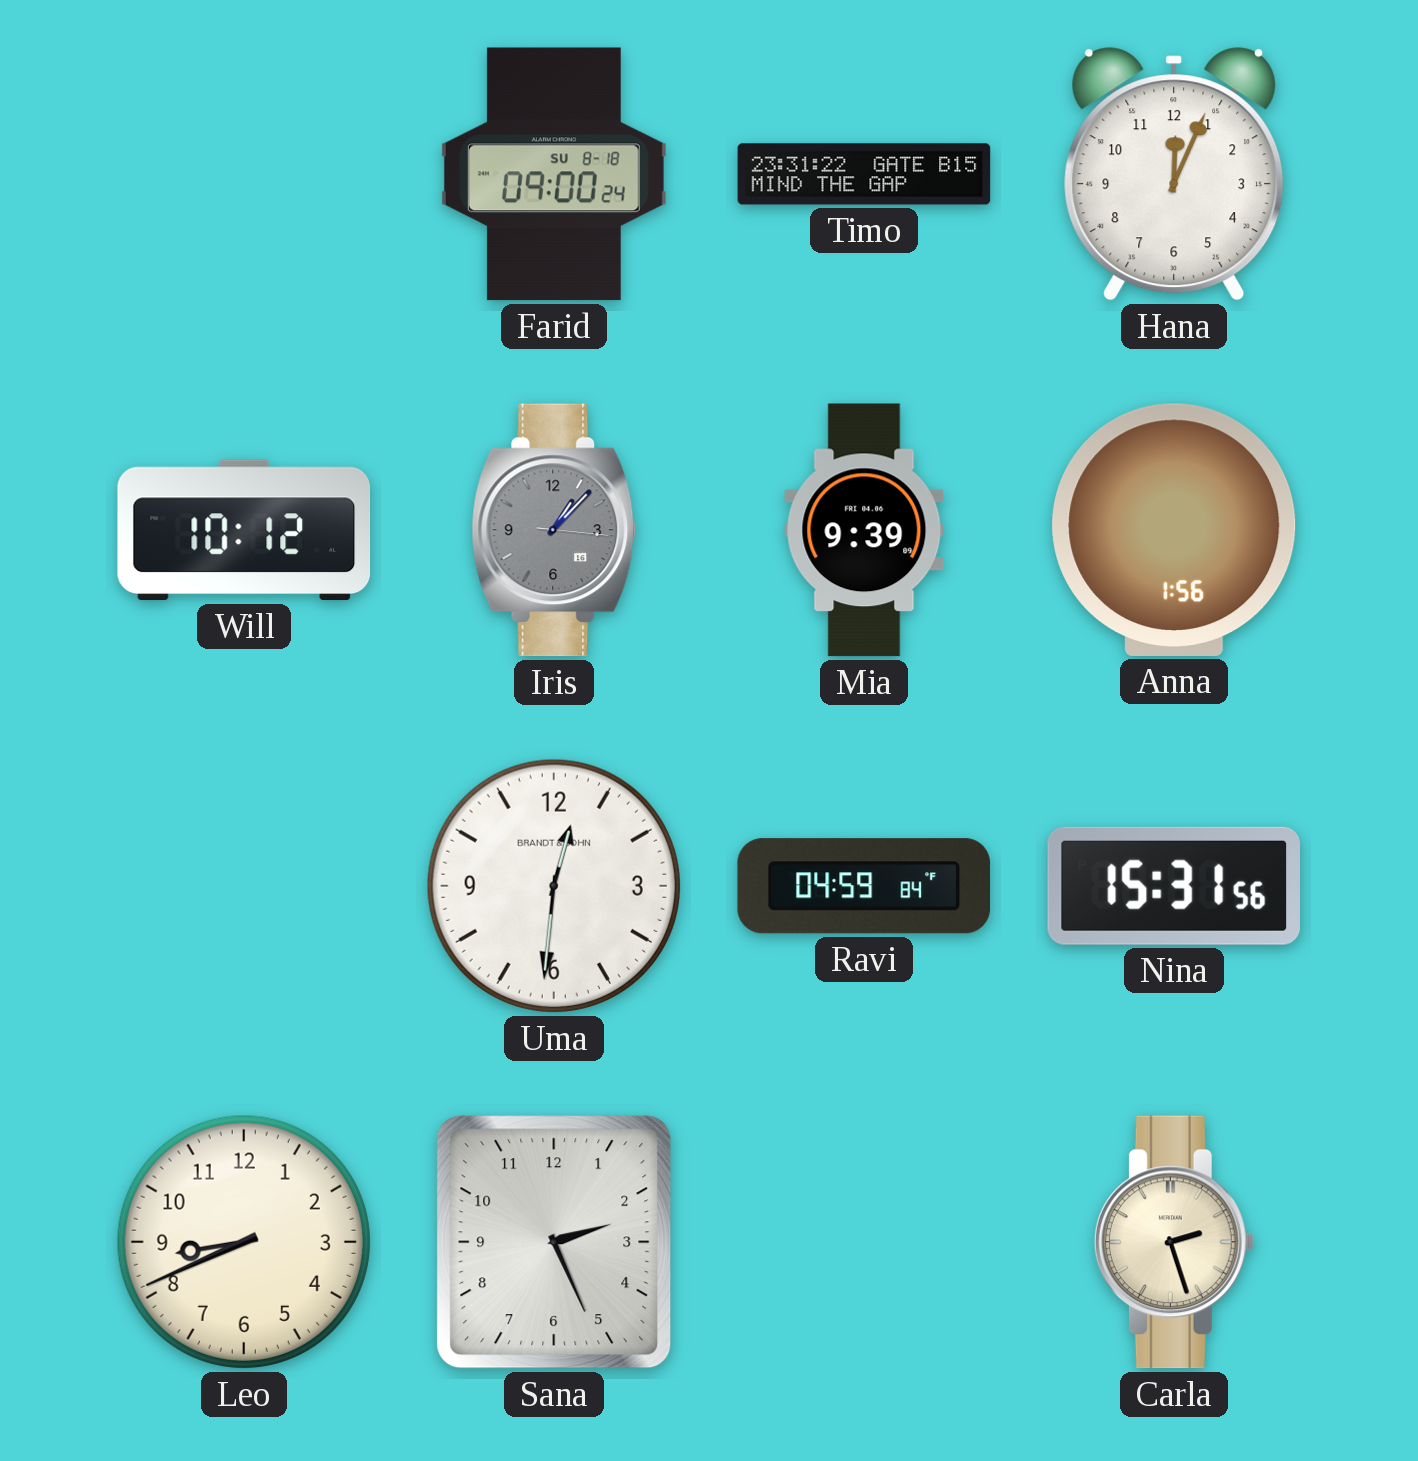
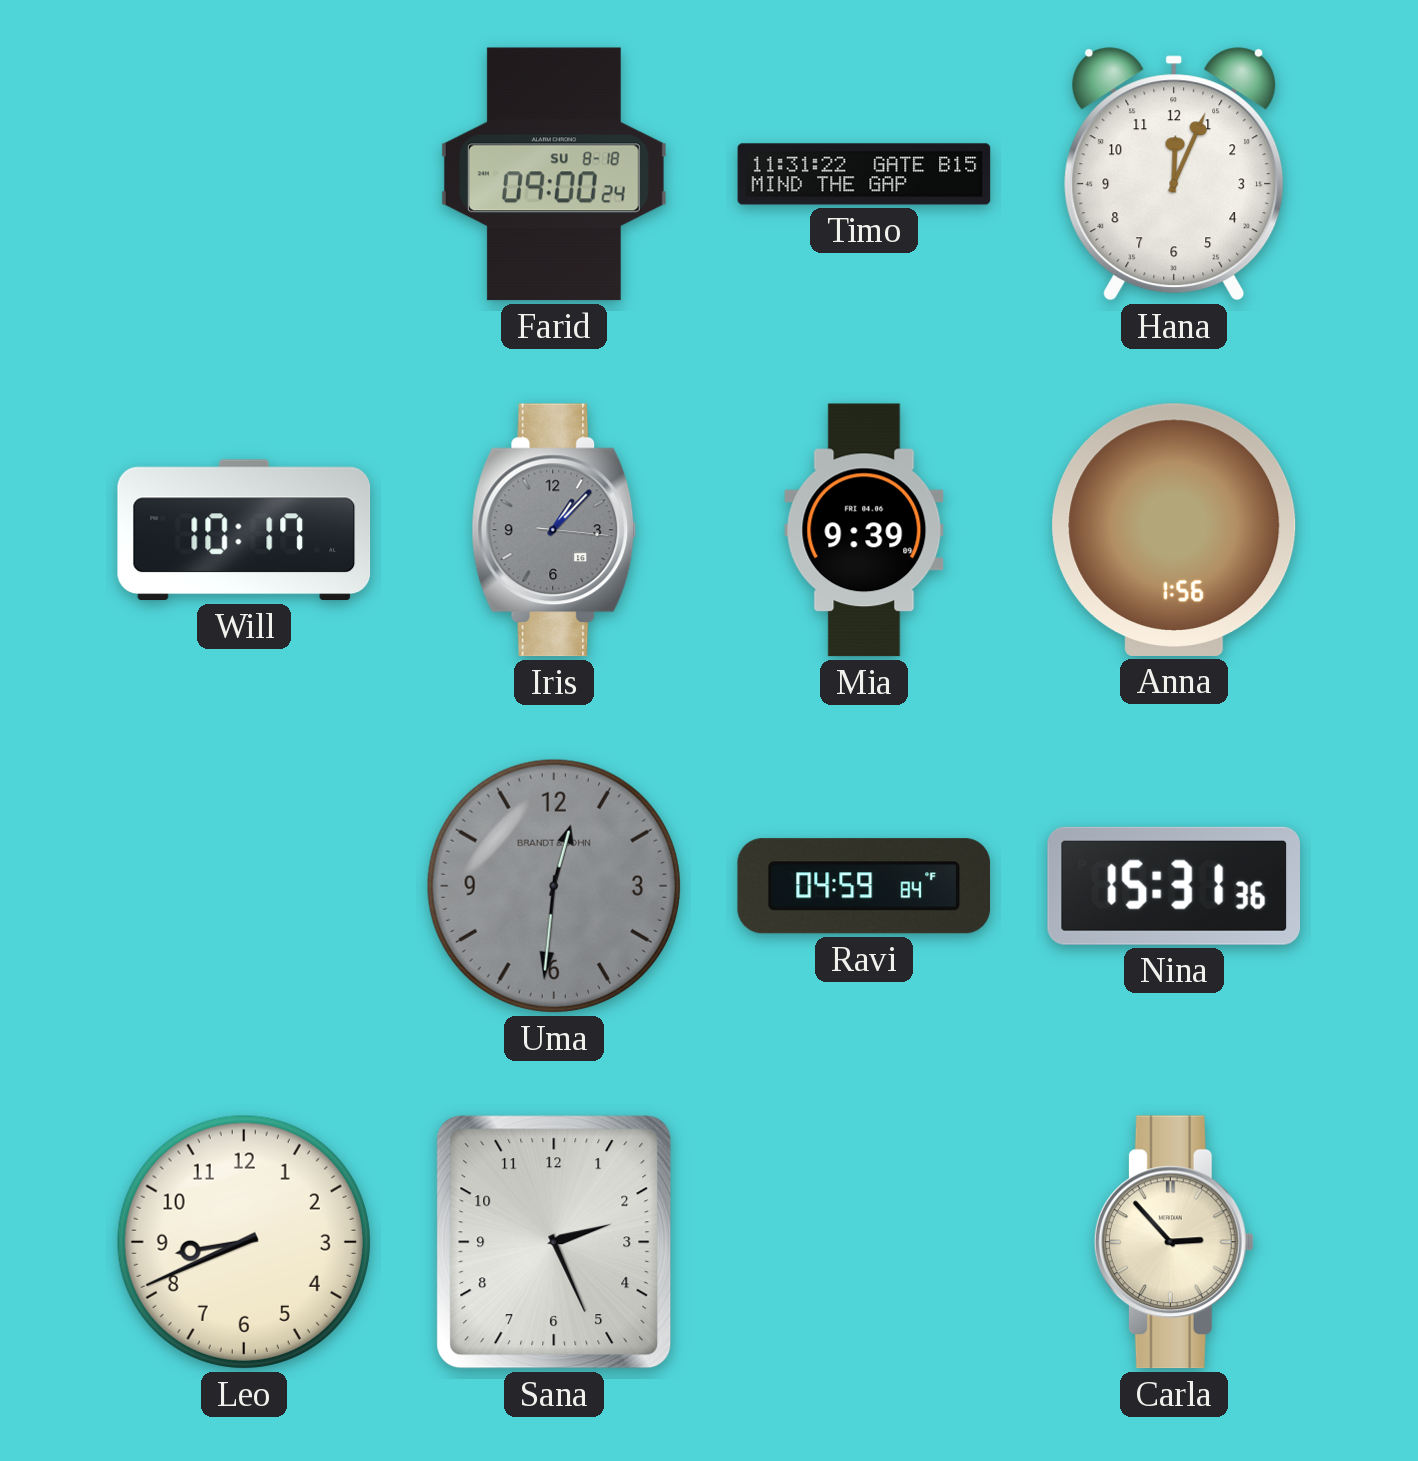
Timo: 23:31 -> 11:31 (864, 174)
Will: 10:12 -> 10:17 (244, 530)
Uma dial: white -> grey (554, 886)
Nina: 15:31:56 -> 15:31:36 (1173, 886)
Carla: 2:27 -> 2:53 (1174, 1242)
